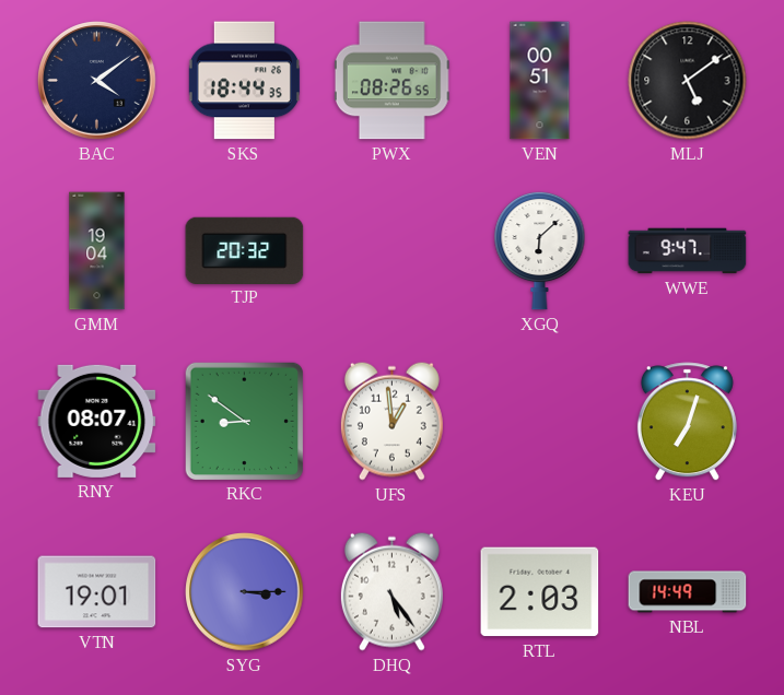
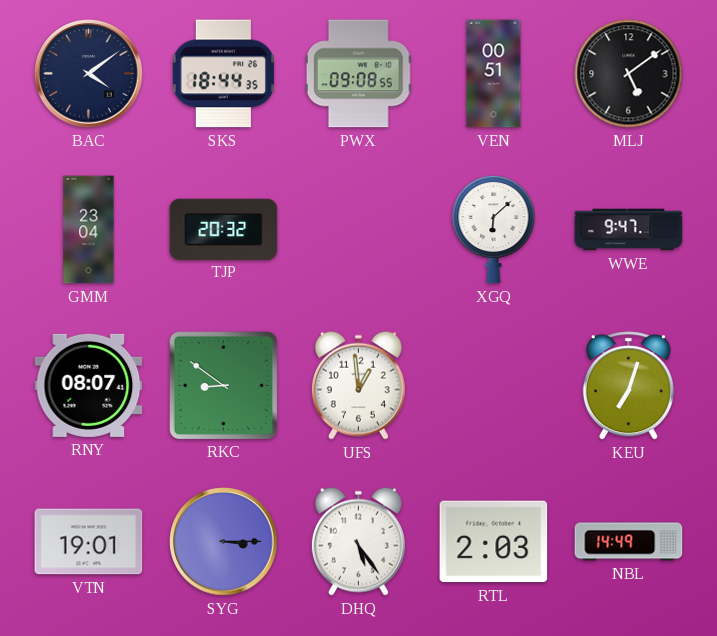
PWX: 08:26 -> 09:08 (358, 74)
GMM: 19:04 -> 23:04 (89, 230)
